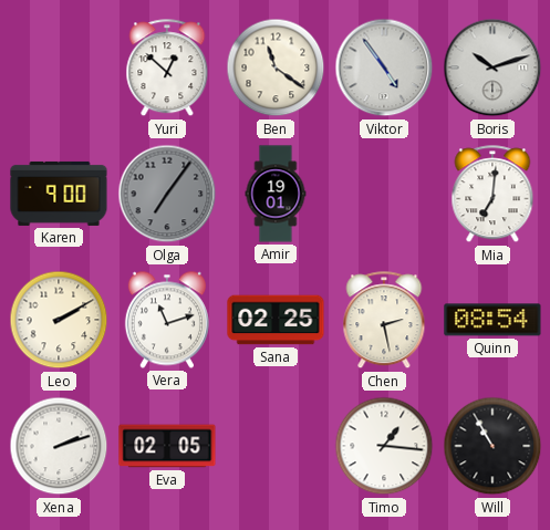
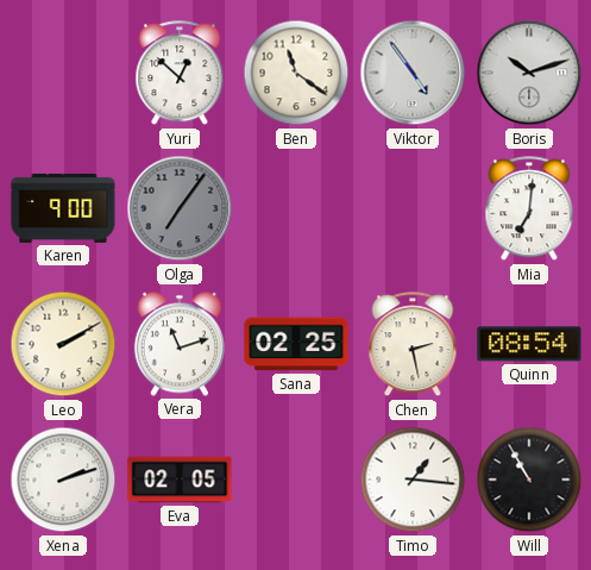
Amir: 19:01 -> none (276, 194)
